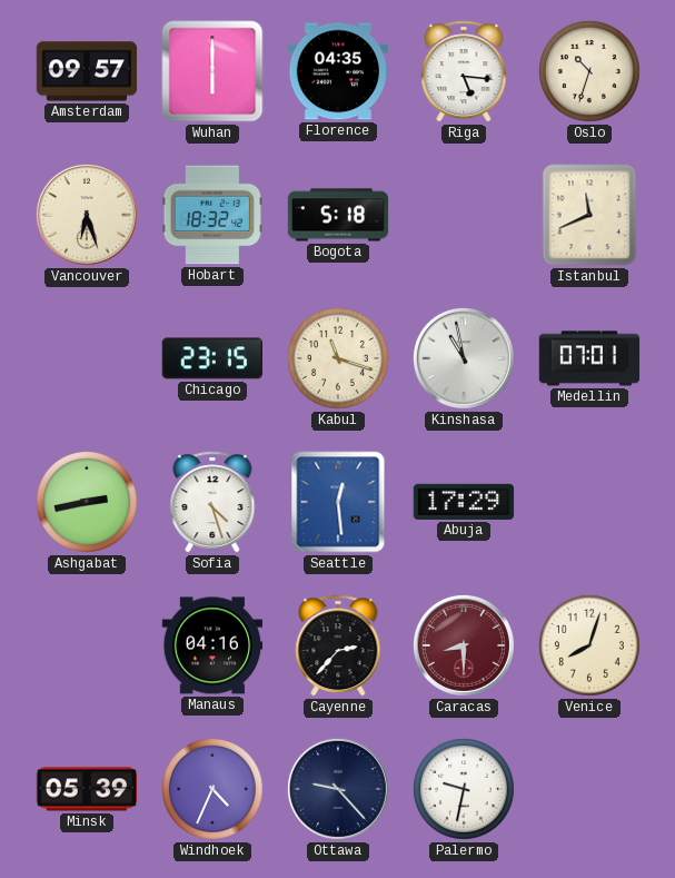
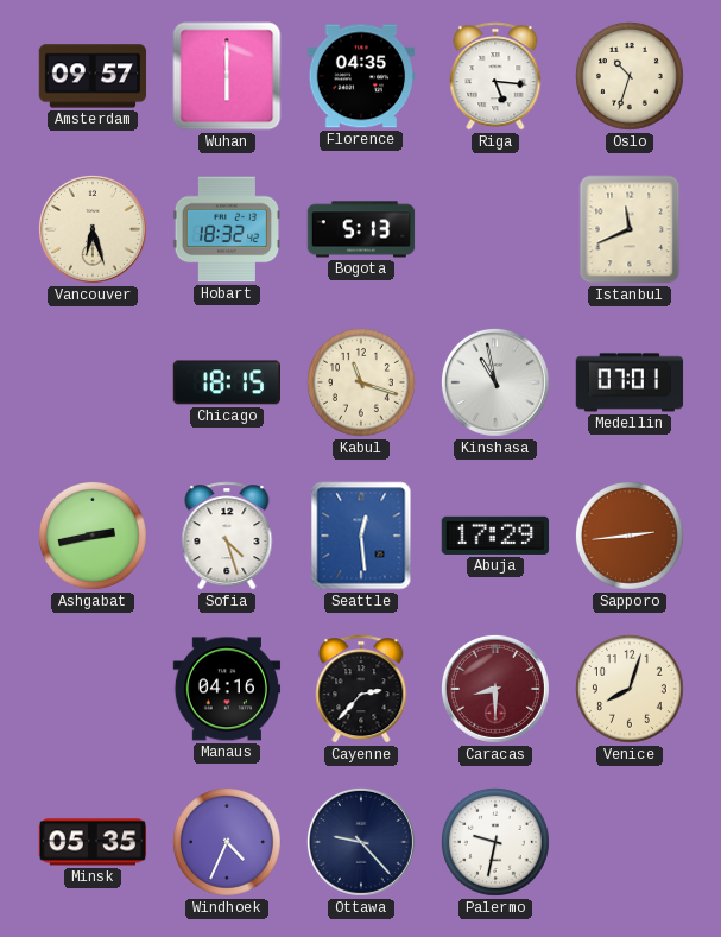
Bogota: 5:18 -> 5:13 (361, 229)
Chicago: 23:15 -> 18:15 (226, 382)
Sapporo: none -> 2:44 (630, 536)
Minsk: 05:39 -> 05:35 (93, 842)
